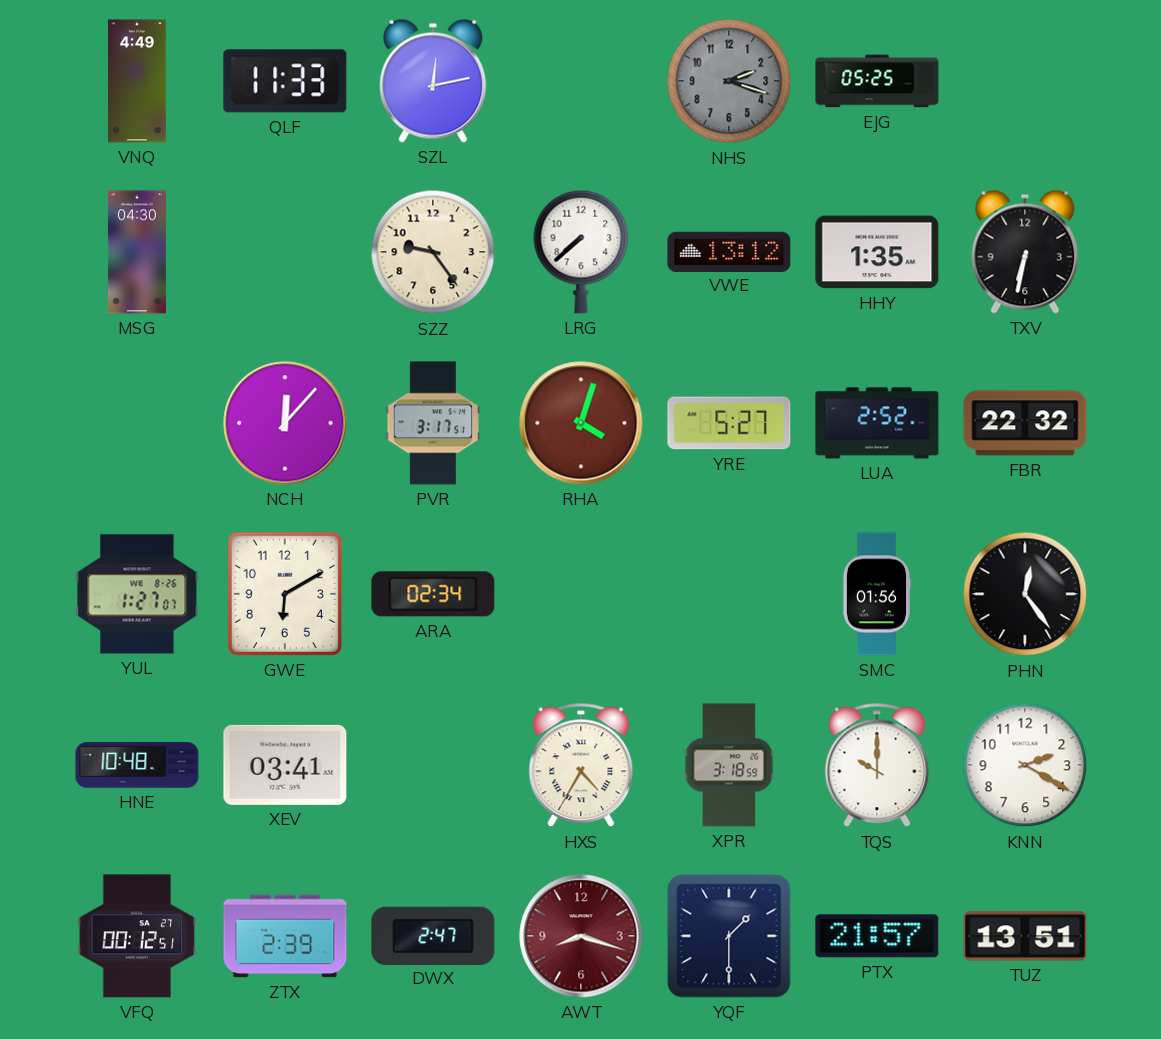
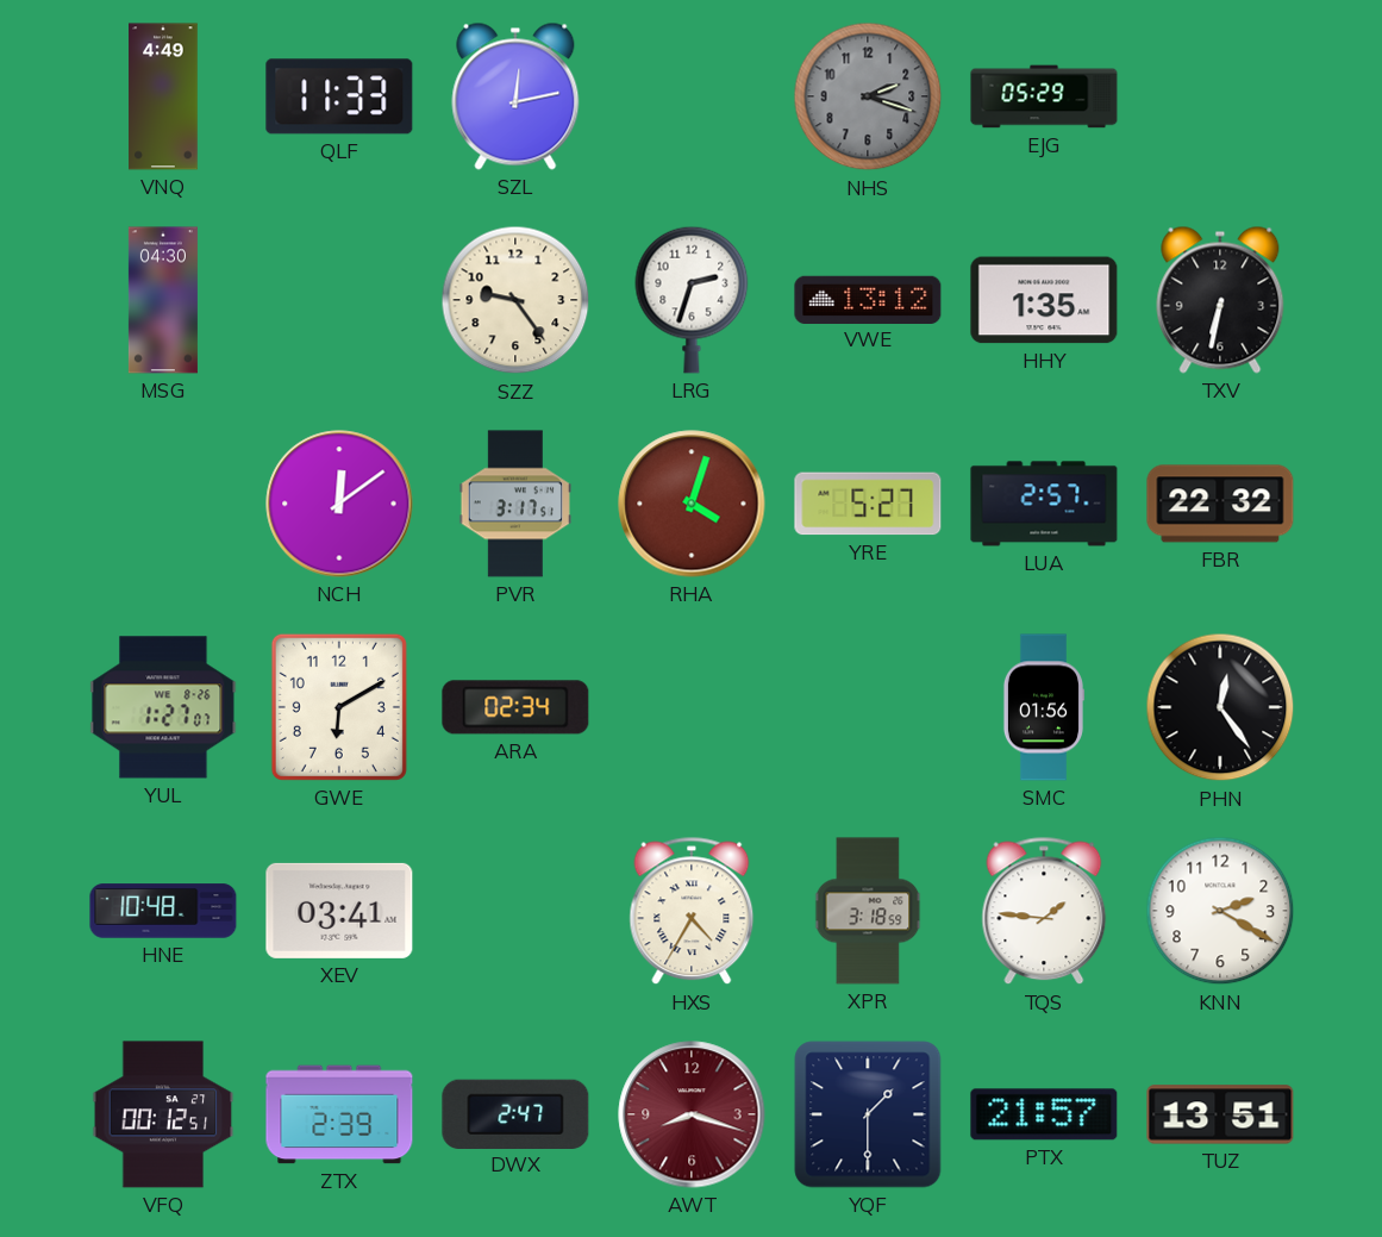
EJG: 05:25 -> 05:29 (1044, 96)
LRG: 7:38 -> 2:33 (692, 300)
NCH: 12:07 -> 12:09 (339, 504)
LUA: 2:52 -> 2:57 (1044, 504)
TQS: 10:00 -> 1:46 (1044, 911)
